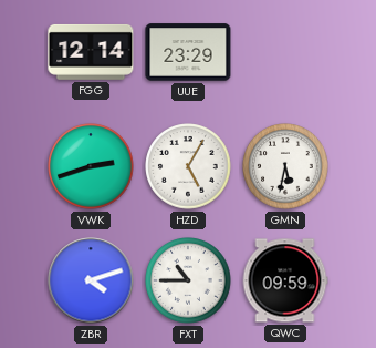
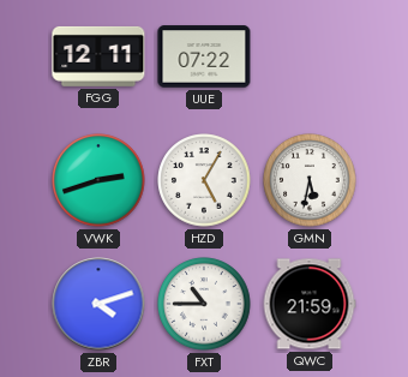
FGG: 12:14 -> 12:11 (98, 56)
UUE: 23:29 -> 07:22 (204, 56)
QWC: 09:59 -> 21:59 (310, 304)
